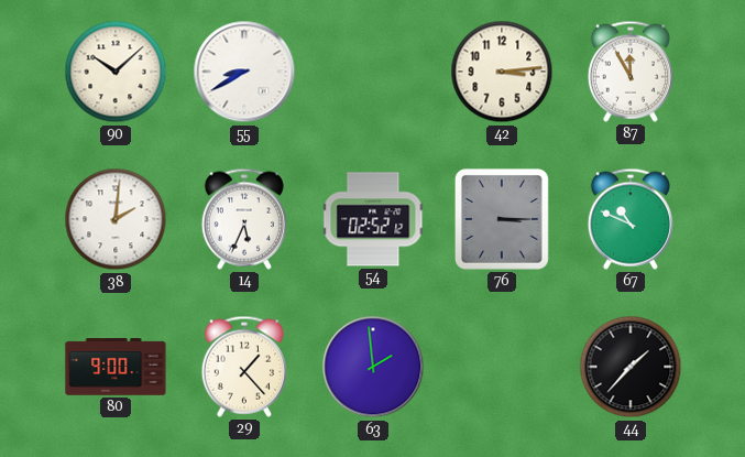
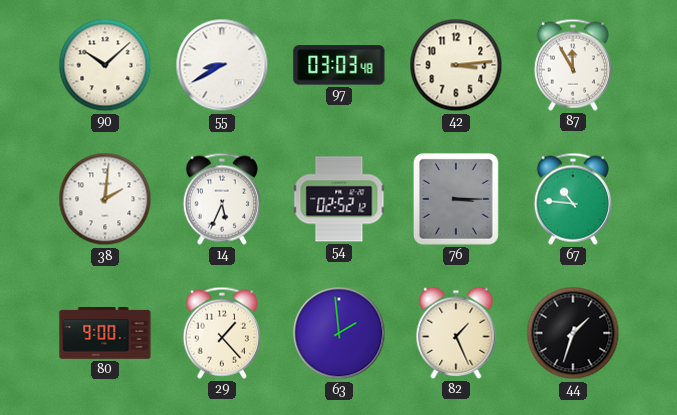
97: none -> 03:03 (339, 65)
67: 10:49 -> 10:46 (573, 199)
82: none -> 1:26 (456, 333)
44: 1:37 -> 1:33 (573, 333)
